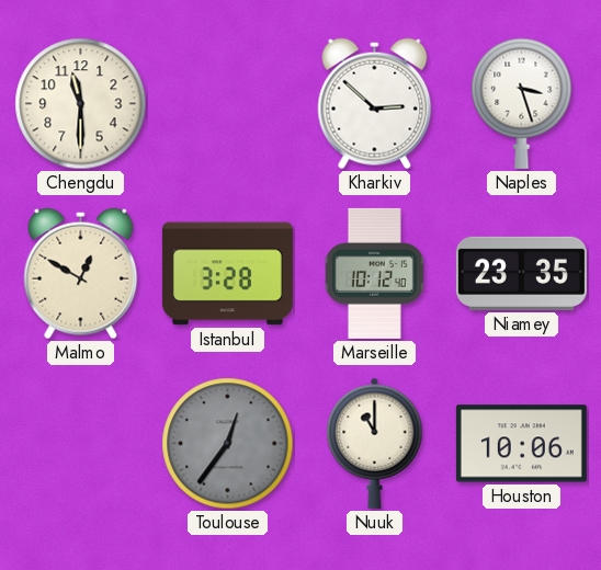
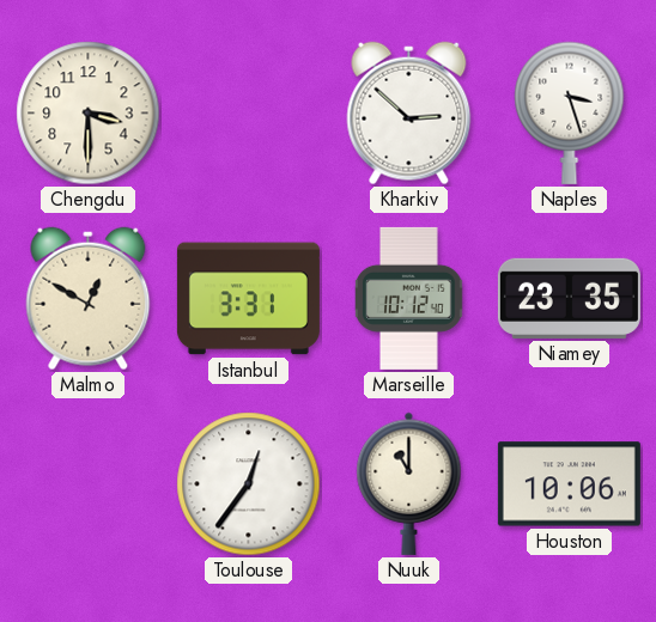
Chengdu: 11:30 -> 3:30 (89, 114)
Istanbul: 3:28 -> 3:31 (248, 299)
Toulouse dial: grey -> white (249, 484)
